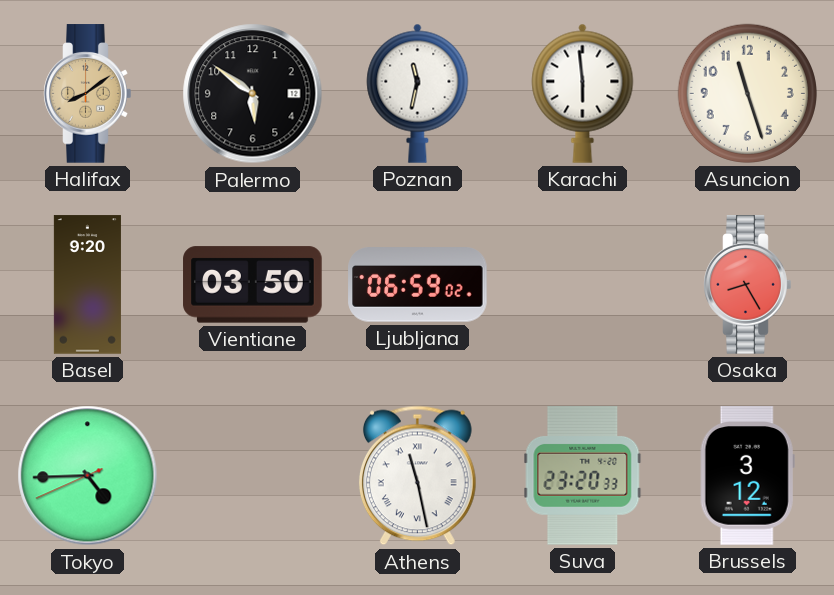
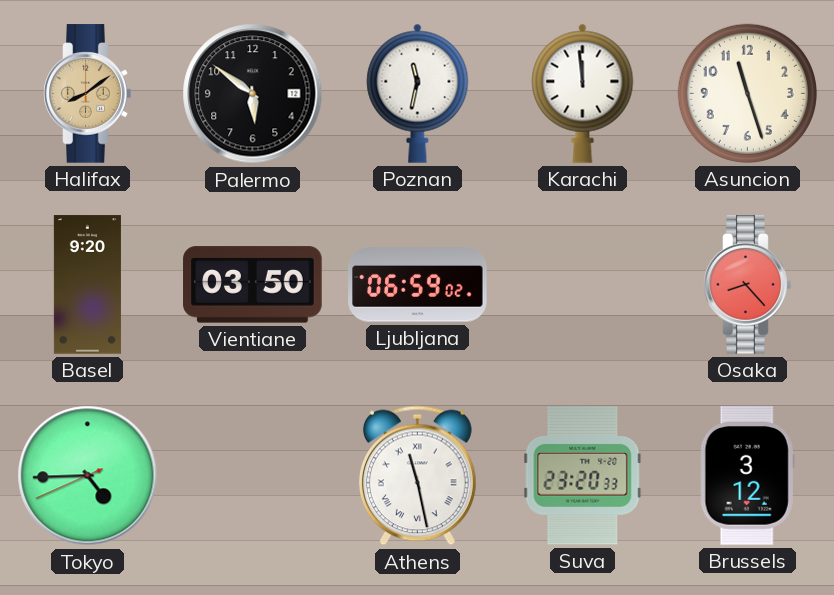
Karachi: 5:59 -> 11:59 (583, 93)
Osaka: 8:25 -> 8:23 (748, 285)
